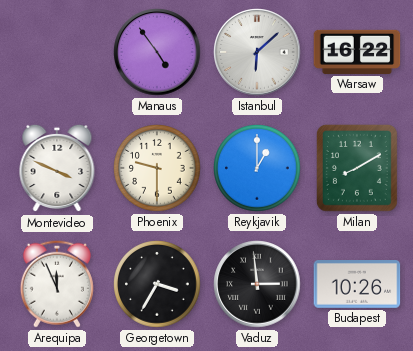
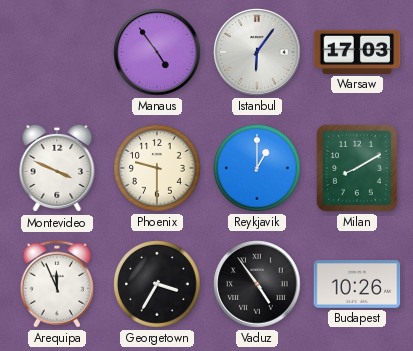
Istanbul: 6:08 -> 6:06 (257, 52)
Warsaw: 16:22 -> 17:03 (357, 52)
Vaduz: 2:59 -> 4:54 (257, 284)
